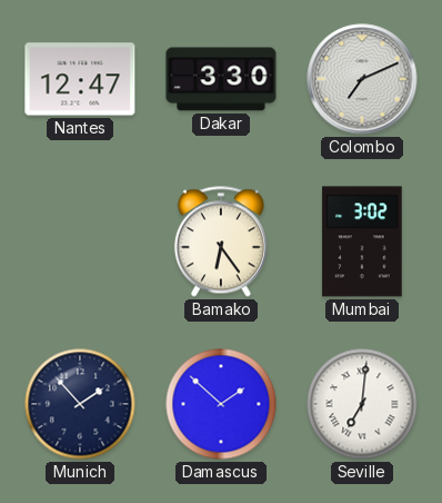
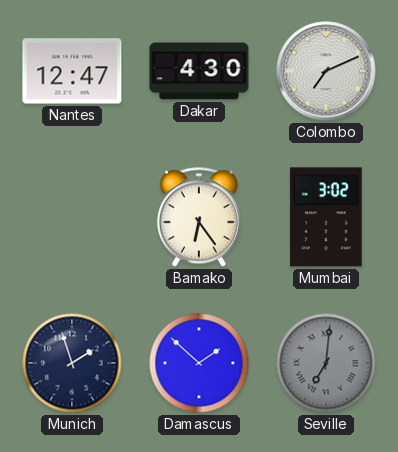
Dakar: 3:30 -> 4:30 (199, 71)
Munich: 1:53 -> 1:57 (72, 363)
Seville dial: white -> grey (326, 363)
